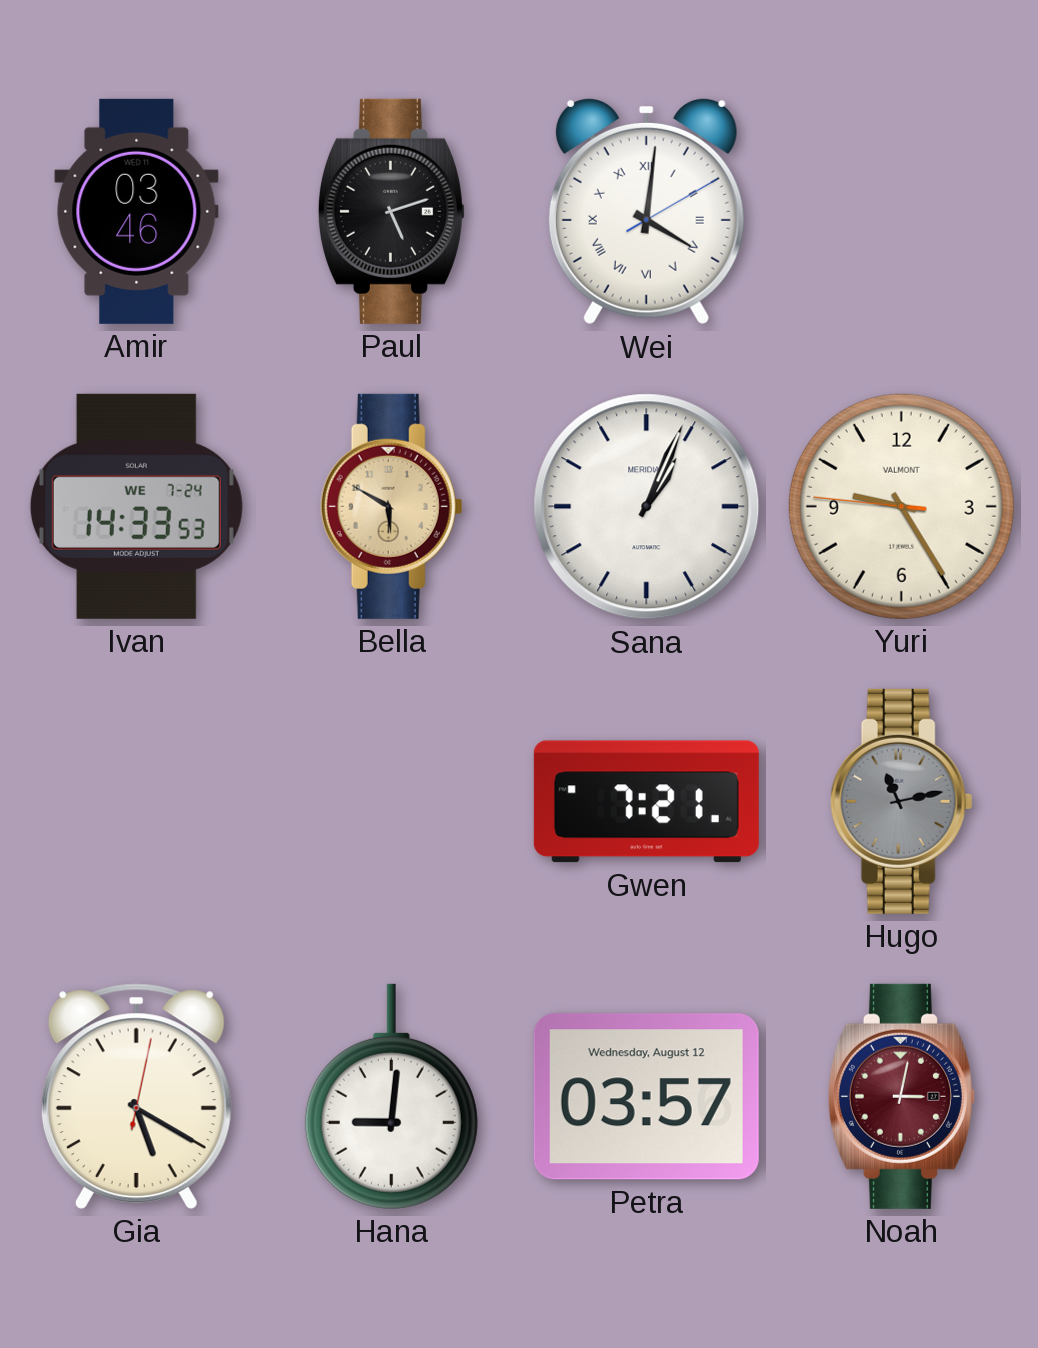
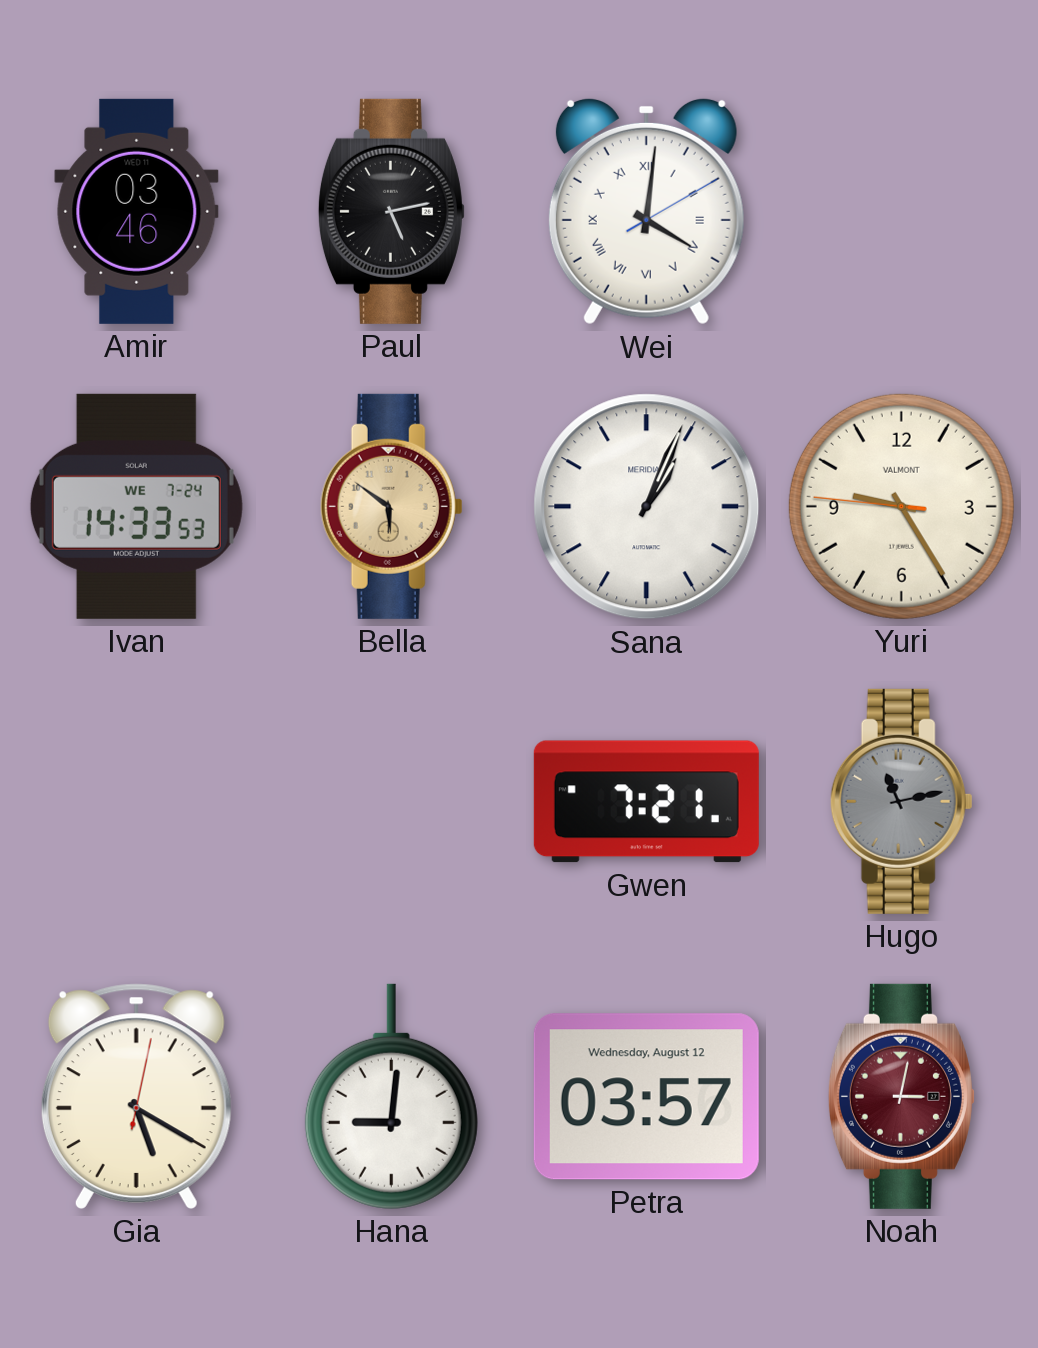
Paul: 5:12 -> 5:13 (391, 211)
Bella: 5:50 -> 5:51 (391, 506)
